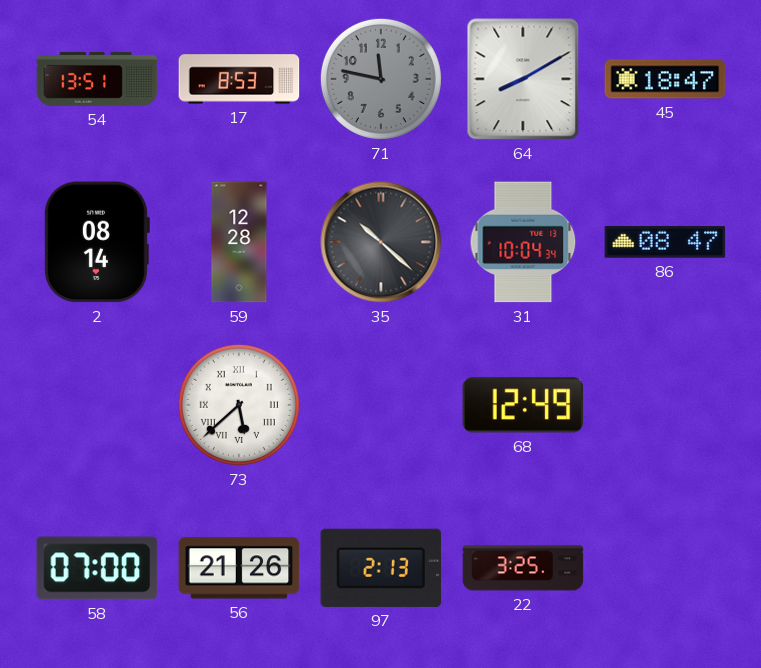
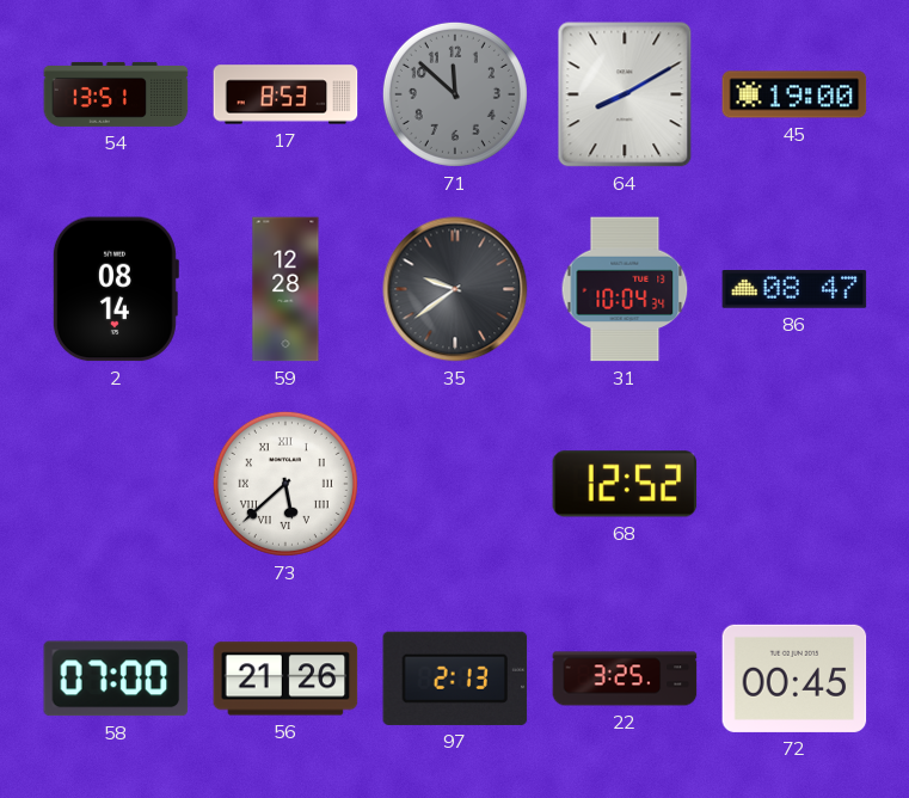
71: 11:47 -> 11:52 (455, 94)
45: 18:47 -> 19:00 (794, 94)
35: 10:22 -> 9:39 (455, 289)
68: 12:49 -> 12:52 (625, 484)
72: none -> 00:45 (794, 679)
